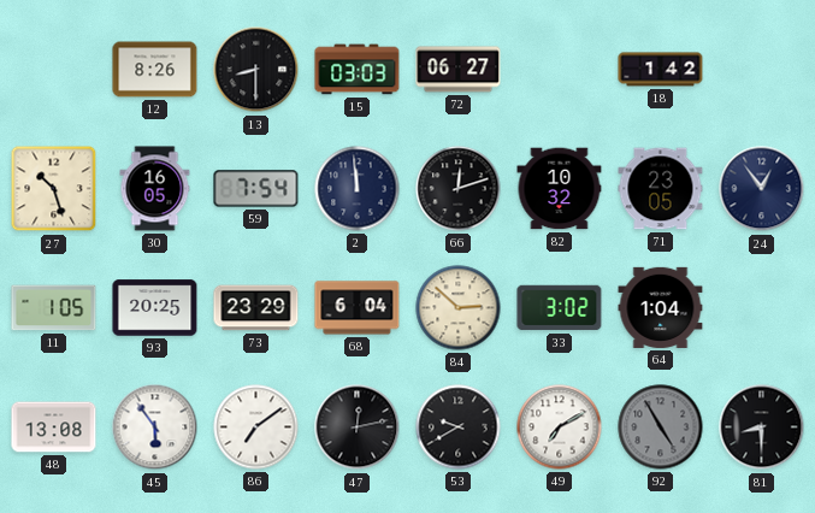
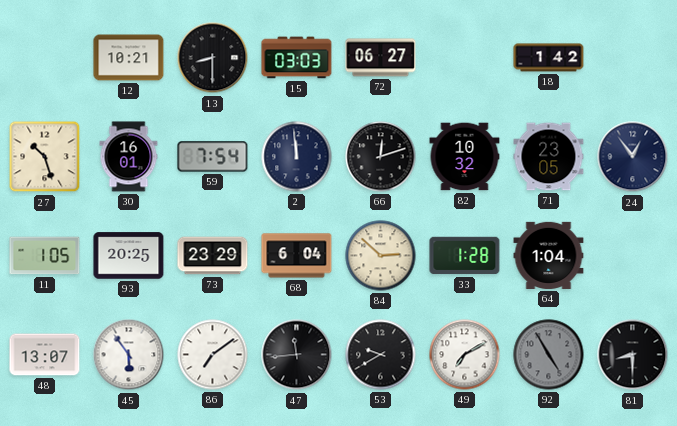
12: 8:26 -> 10:21 (129, 58)
30: 16:05 -> 16:01 (129, 157)
33: 3:02 -> 1:28 (465, 256)
48: 13:08 -> 13:07 (45, 355)
47: 12:13 -> 11:44 (297, 355)
